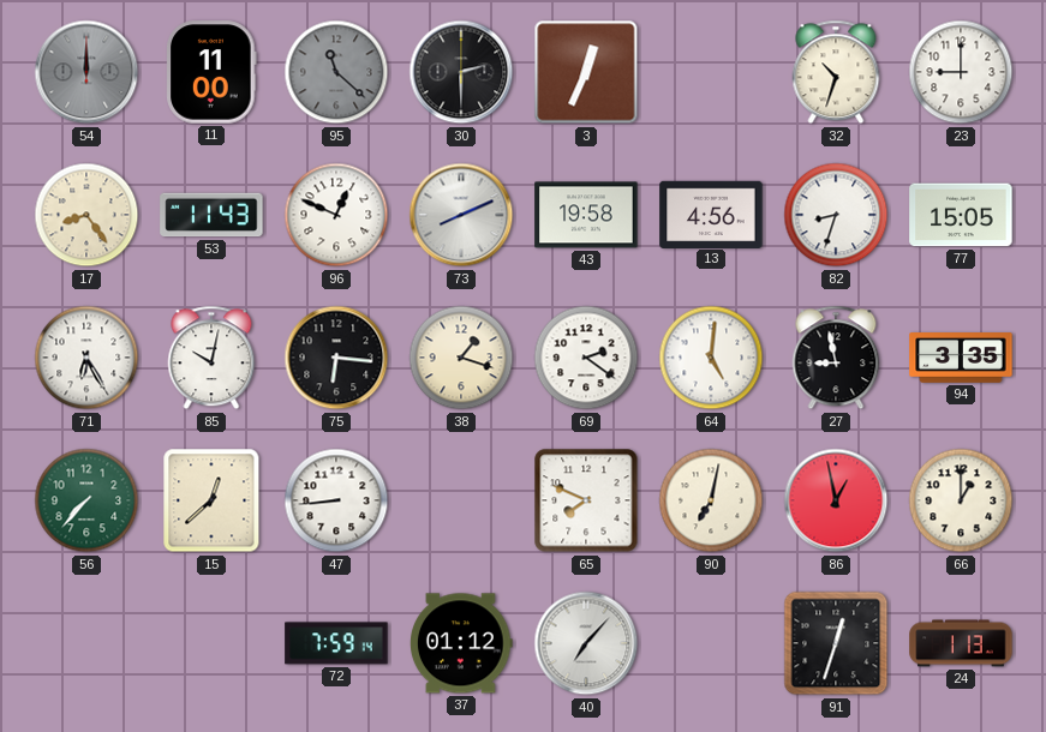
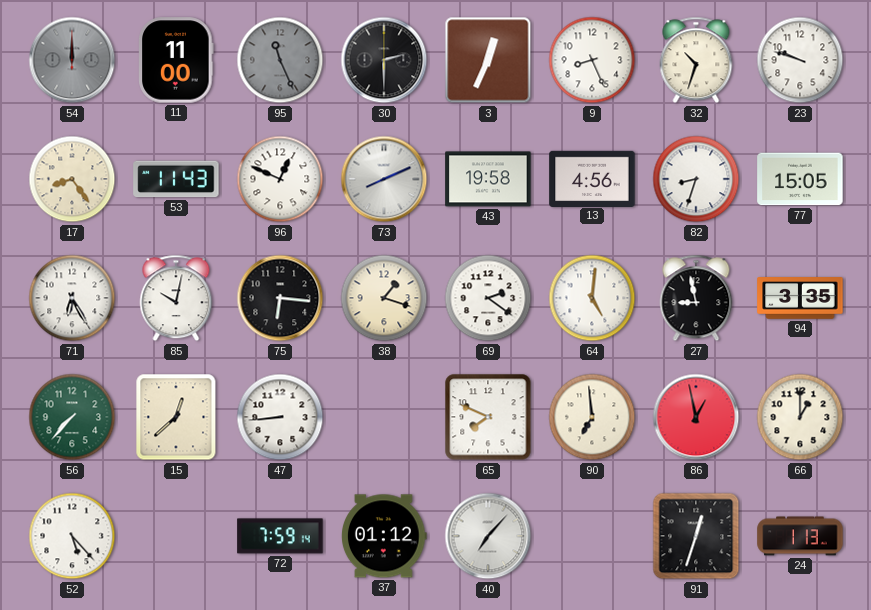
95: 11:22 -> 11:26 (280, 60)
9: none -> 8:26 (592, 60)
23: 9:00 -> 9:48 (800, 60)
90: 7:02 -> 6:59 (592, 417)
52: none -> 5:23 (72, 536)
